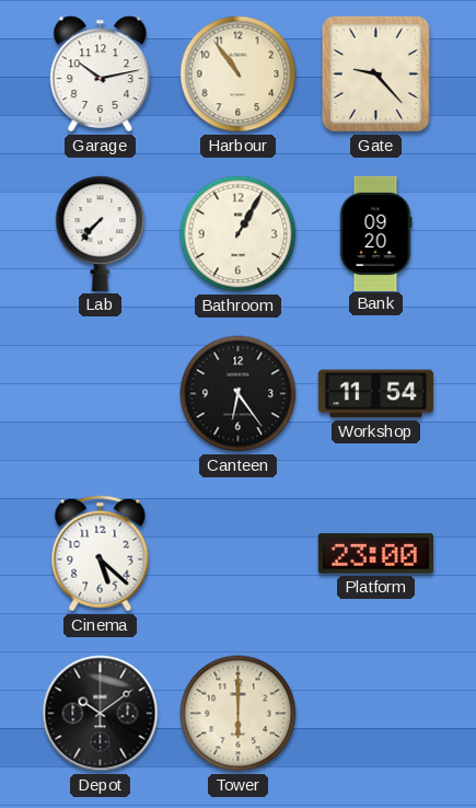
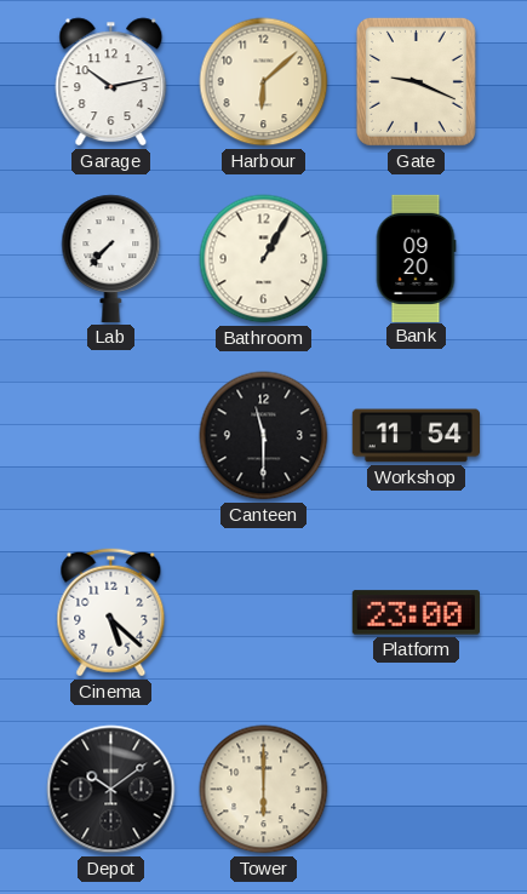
Harbour: 10:54 -> 6:08 (264, 82)
Gate: 9:23 -> 9:19 (416, 81)
Canteen: 6:24 -> 11:30 (264, 436)
